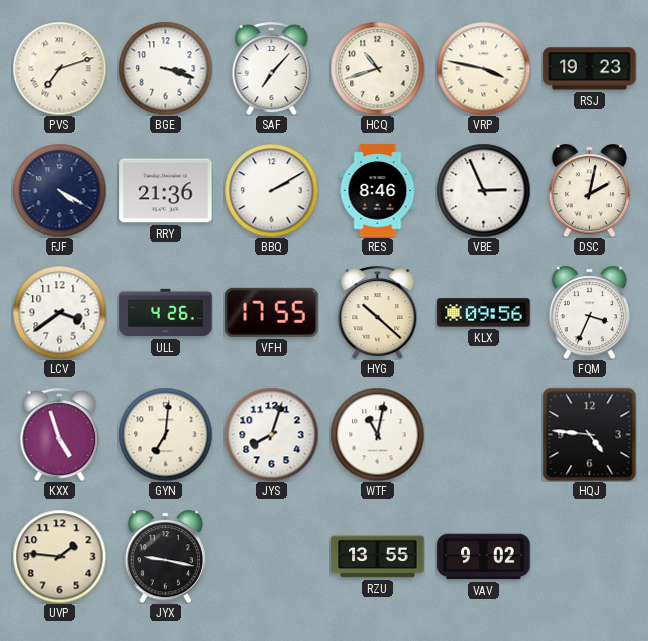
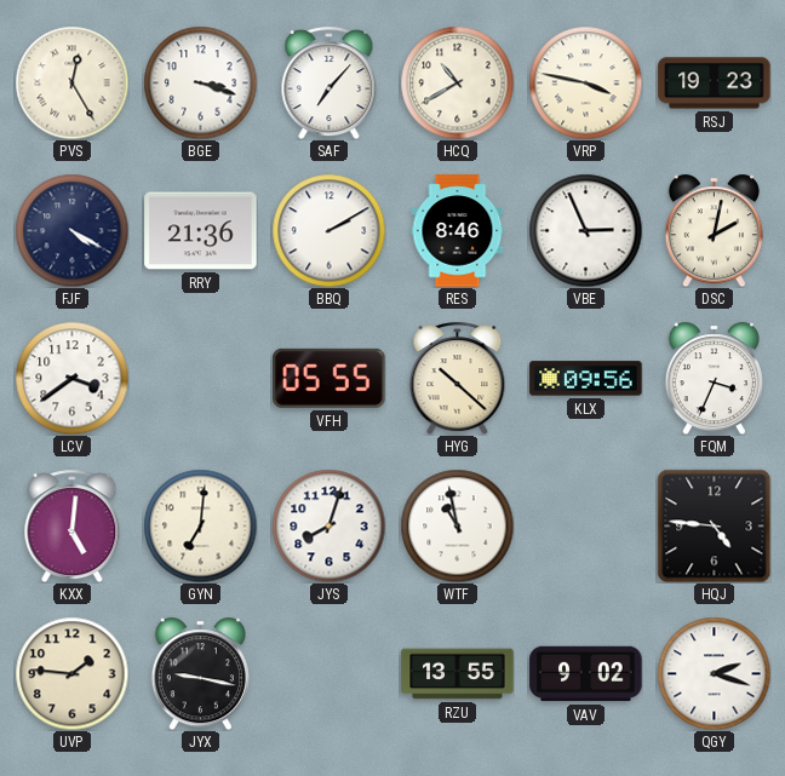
PVS: 7:12 -> 12:25 (71, 82)
HCQ: 10:42 -> 10:40 (457, 82)
ULL: 4:26 -> none (166, 313)
VFH: 17:55 -> 05:55 (330, 378)
KXX: 4:57 -> 5:01 (73, 525)
WTF: 11:02 -> 10:58 (457, 525)
QGY: none -> 2:18 (714, 673)
